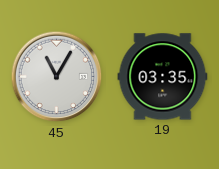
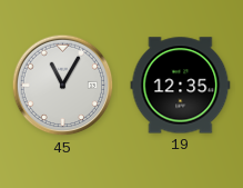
19: 03:35 -> 12:35 (181, 86)
